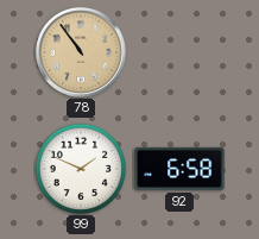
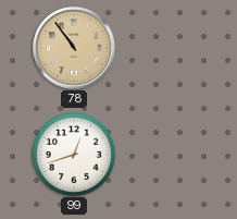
99: 1:49 -> 12:42 (73, 154)
92: 6:58 -> none (179, 169)
